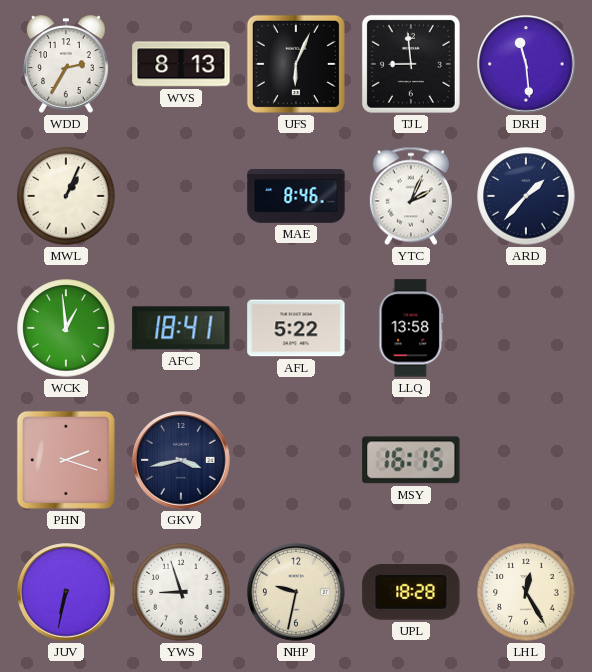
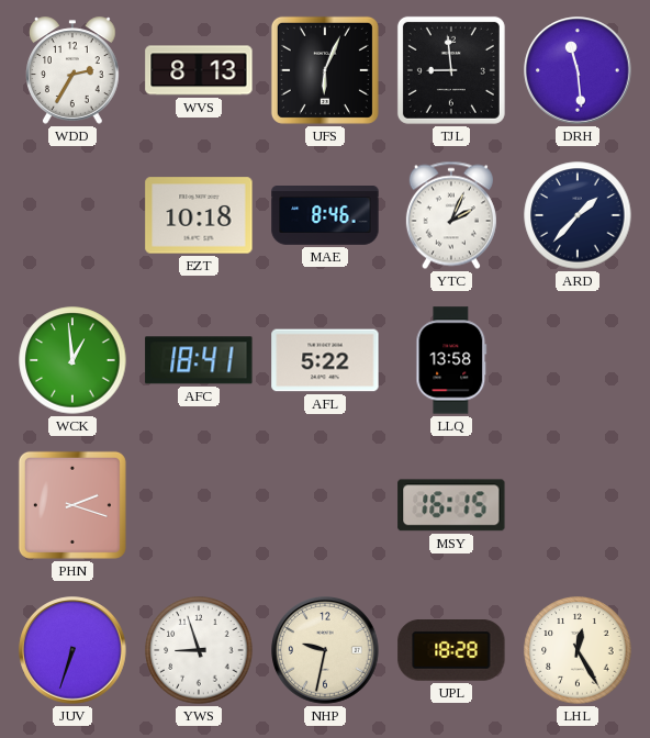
MWL: 1:04 -> none (66, 196)
EZT: none -> 10:18 (199, 215)
GKV: 3:43 -> none (181, 460)
JUV: 6:32 -> 6:33 (72, 650)
